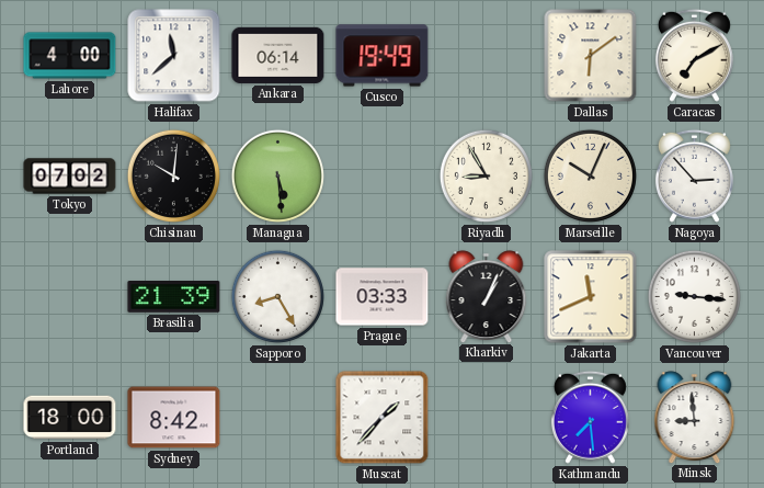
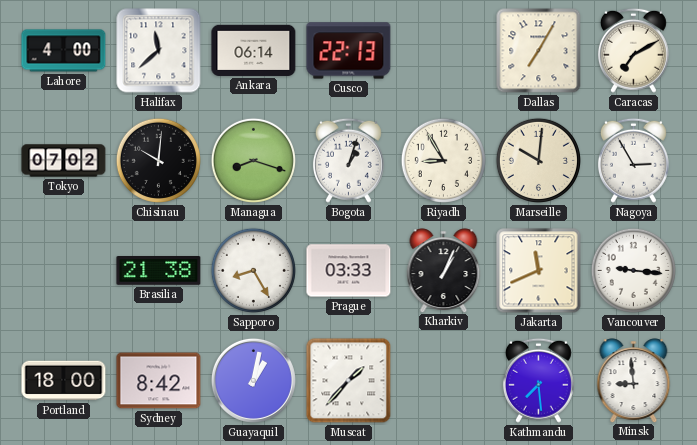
Cusco: 19:49 -> 22:13 (349, 51)
Dallas: 6:09 -> 7:05 (539, 51)
Managua: 5:29 -> 8:18 (253, 160)
Bogota: none -> 1:03 (348, 160)
Marseille: 10:04 -> 10:01 (538, 160)
Nagoya: 2:53 -> 2:55 (633, 160)
Brasilia: 21:39 -> 21:38 (159, 271)
Guayaquil: none -> 1:02 (253, 380)
